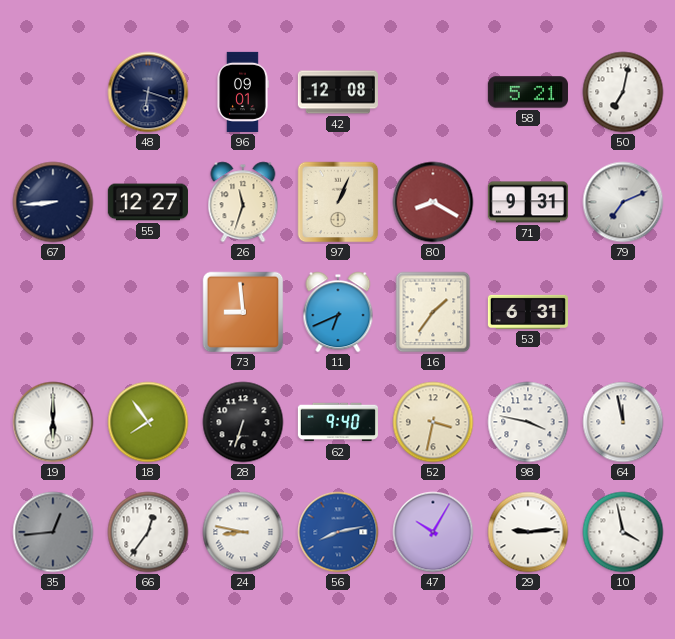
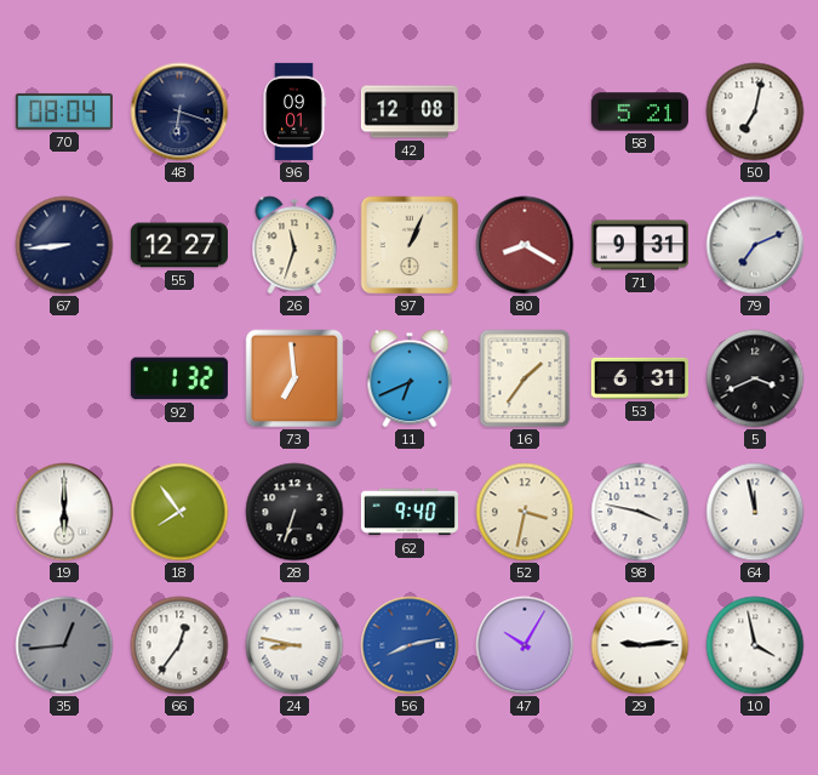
70: none -> 08:04 (64, 112)
92: none -> 1:32 (179, 378)
73: 8:59 -> 6:59 (294, 378)
5: none -> 3:41 (755, 378)
